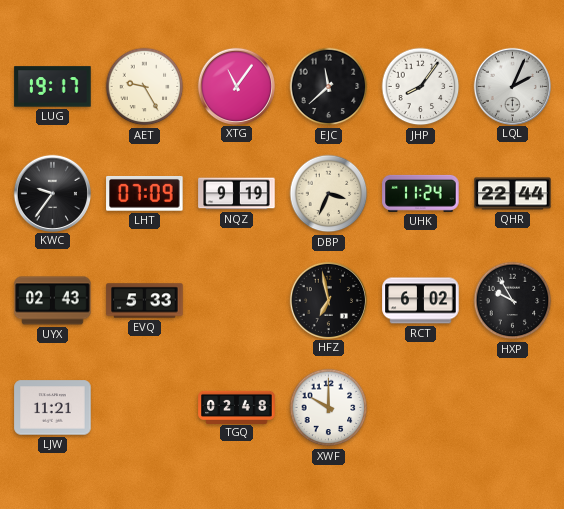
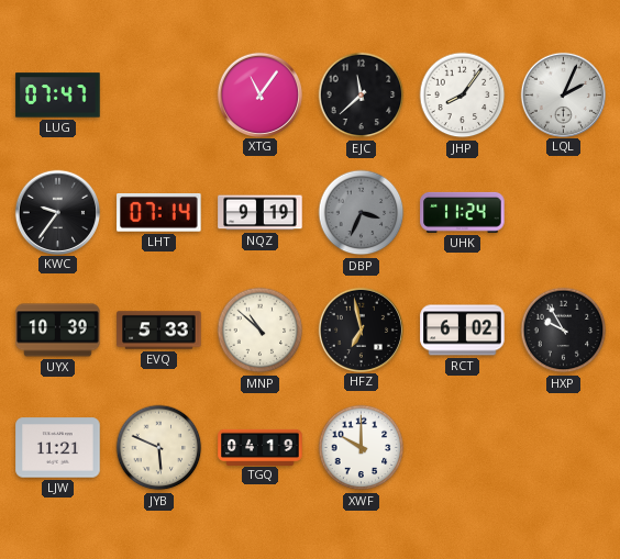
LUG: 19:17 -> 07:47 (58, 96)
AET: 9:25 -> none (145, 87)
LHT: 07:09 -> 07:14 (159, 213)
DBP dial: cream -> grey (362, 213)
QHR: 22:44 -> none (513, 194)
UYX: 02:43 -> 10:39 (58, 331)
MNP: none -> 10:52 (261, 331)
JYB: none -> 5:49 (159, 448)
TGQ: 02:48 -> 04:19 (261, 447)
